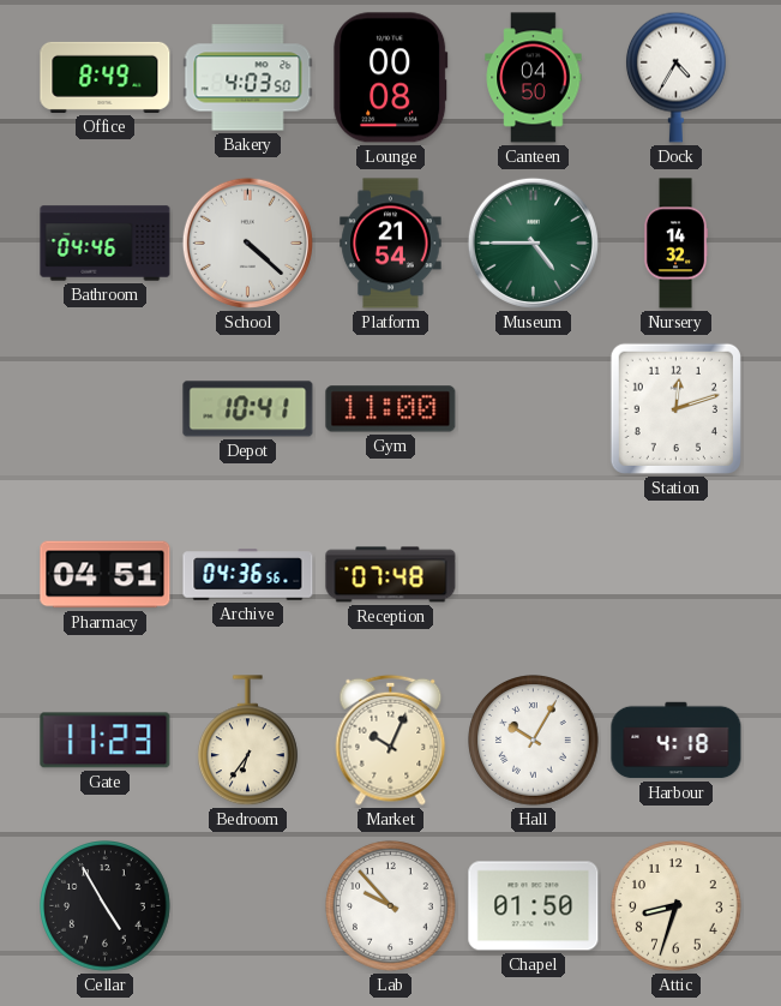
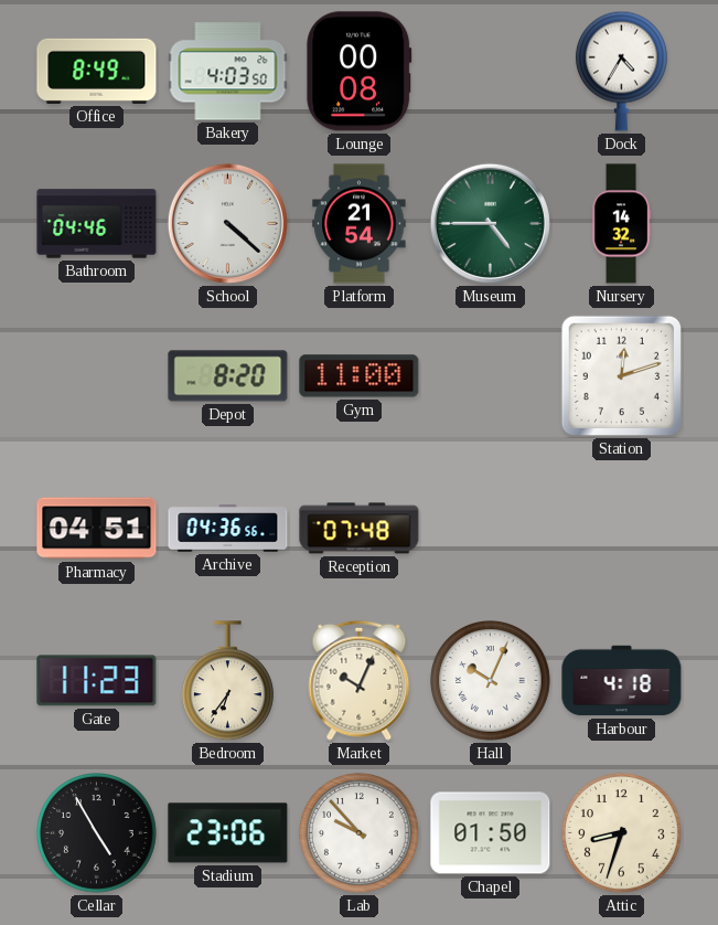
Canteen: 04:50 -> none (534, 78)
Depot: 10:41 -> 8:20 (228, 376)
Hall: 10:05 -> 10:04 (491, 681)
Stadium: none -> 23:06 (228, 833)
